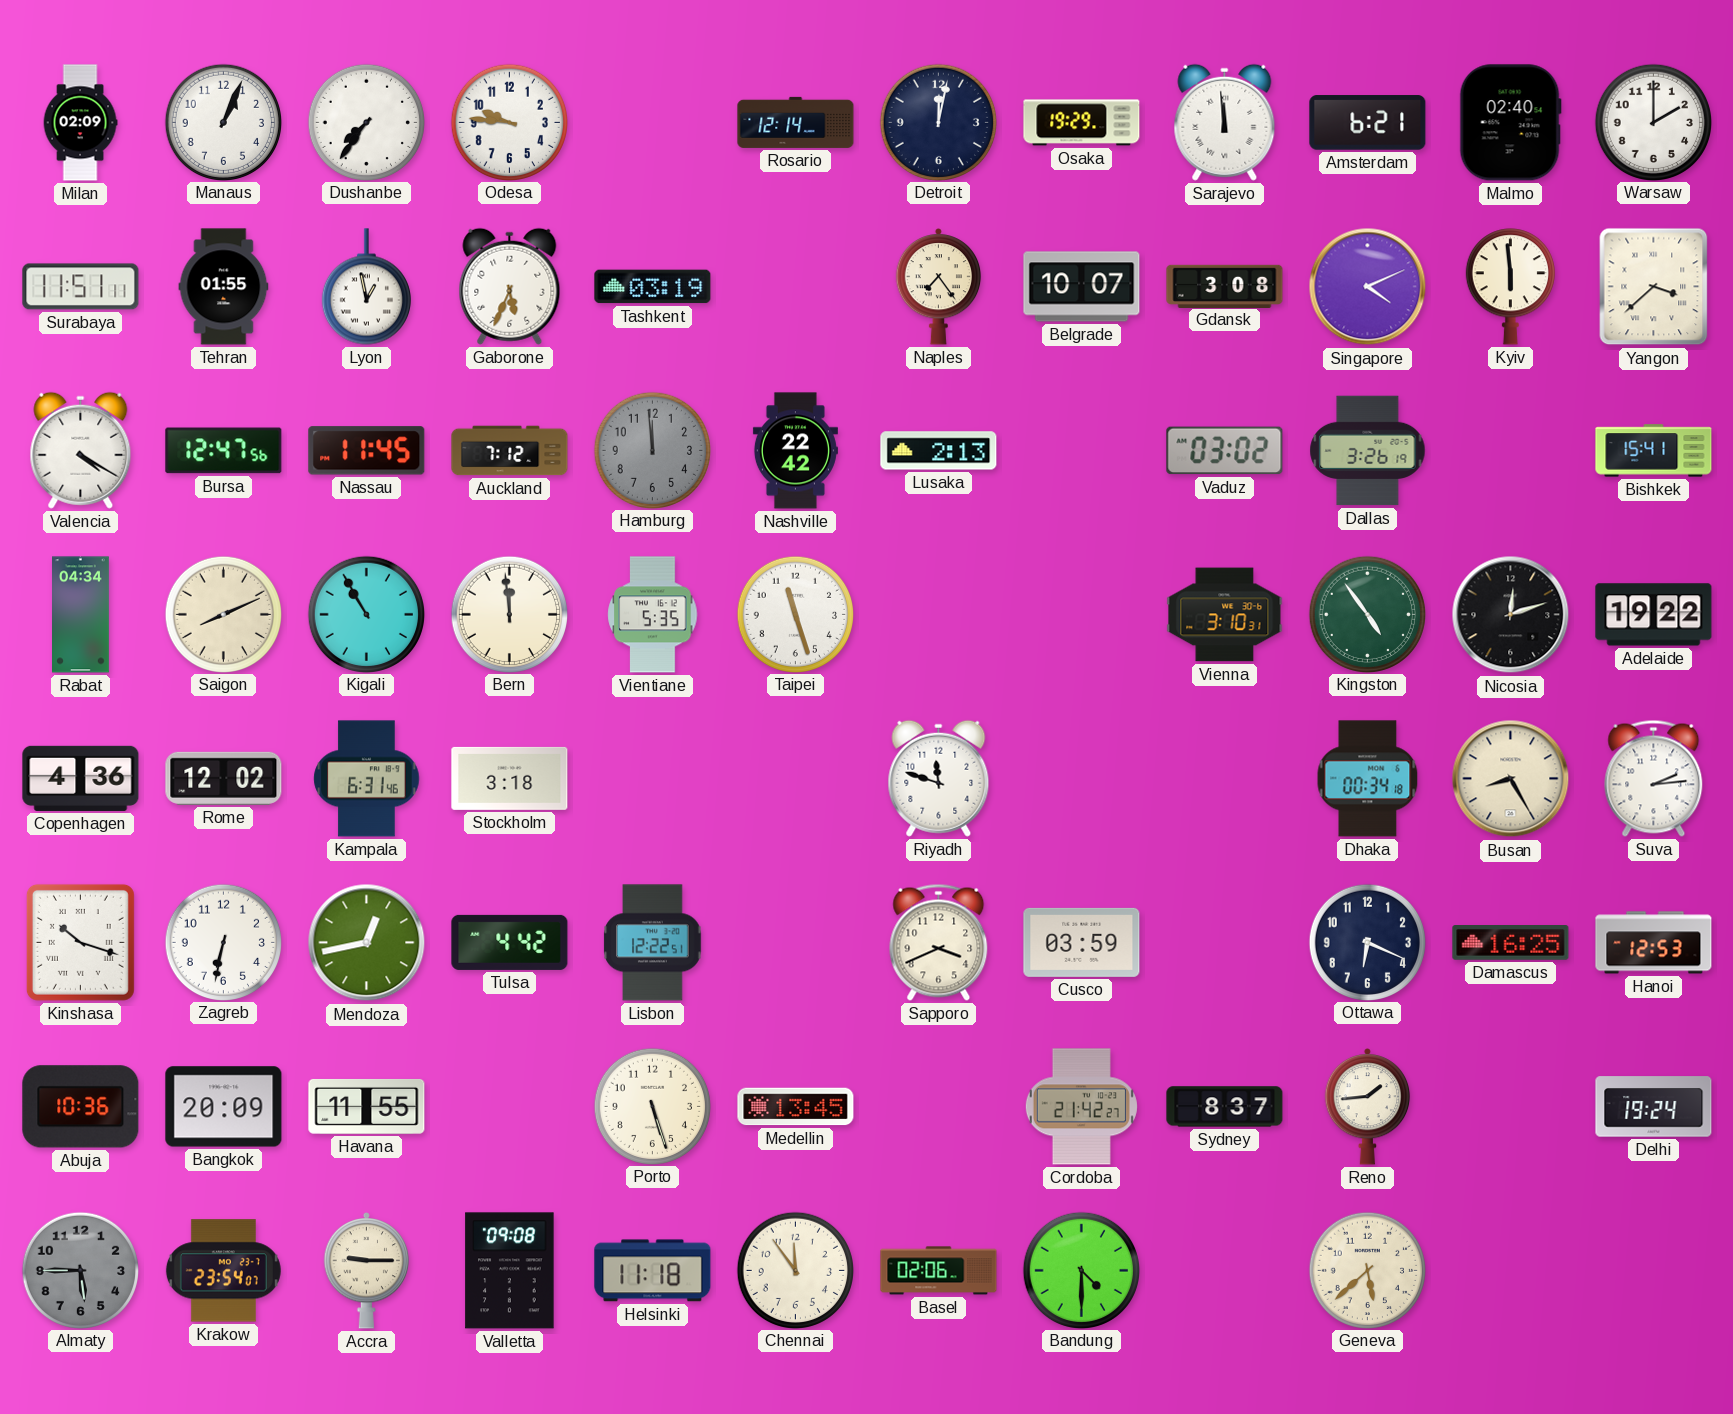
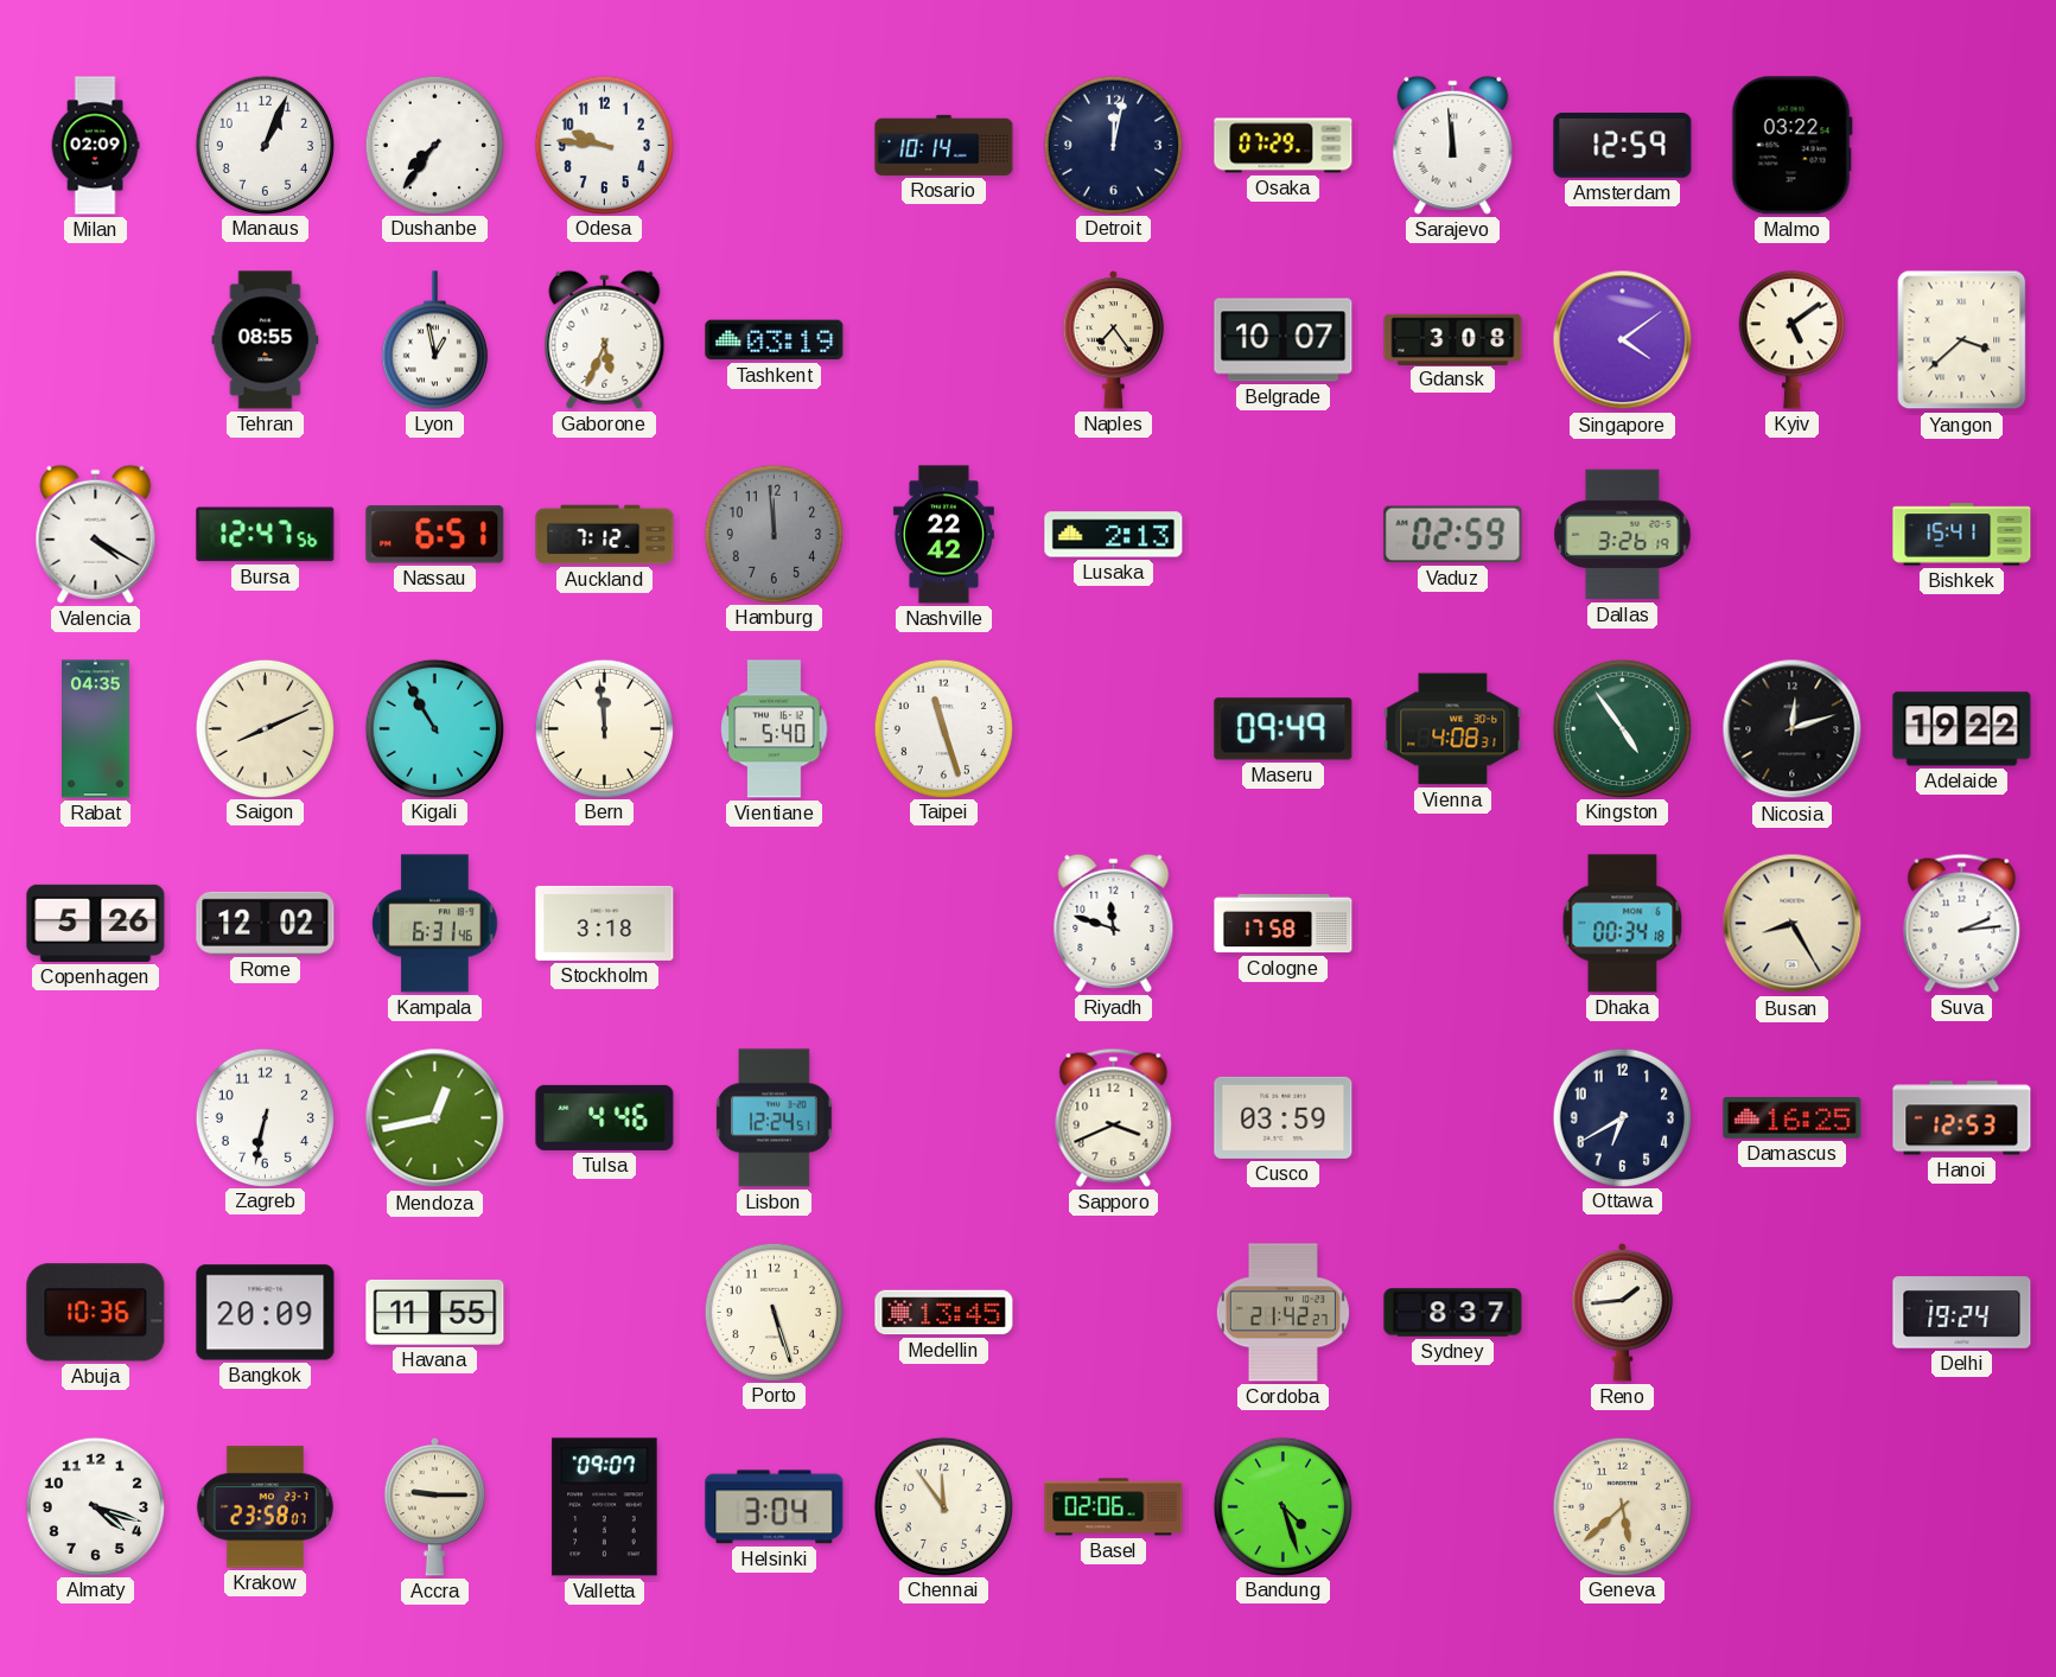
Rosario: 12:14 -> 10:14 (944, 145)
Osaka: 19:29 -> 07:29 (1284, 146)
Amsterdam: 6:21 -> 12:59 (1623, 146)
Malmo: 02:40 -> 03:22 (1791, 146)
Warsaw: 2:00 -> none (1653, 122)
Surabaya: 11:51 -> none (81, 287)
Tehran: 01:55 -> 08:55 (266, 340)
Singapore: 4:11 -> 4:09 (1623, 340)
Kyiv: 5:59 -> 5:09 (1791, 340)
Nassau: 11:45 -> 6:51 (435, 535)
Vaduz: 03:02 -> 02:59 (1453, 535)
Rabat: 04:34 -> 04:35 (96, 729)
Vientiane: 5:35 -> 5:40 (775, 729)
Maseru: none -> 09:49 (1284, 729)
Vienna: 3:10 -> 4:08 (1453, 729)
Copenhagen: 4:36 -> 5:26 (96, 923)
Cologne: none -> 17:58 (1284, 924)
Kinshasa: 10:18 -> none (80, 942)
Tulsa: 4:42 -> 4:46 (605, 1117)
Lisbon: 12:22 -> 12:24 (775, 1118)
Ottawa: 6:19 -> 6:40 (1622, 1117)
Almaty: 5:45 -> 4:18 (95, 1506)
Almaty dial: grey -> white (95, 1506)
Krakow: 23:54 -> 23:58 (265, 1507)
Valletta: 09:08 -> 09:07 (605, 1507)
Helsinki: 11:18 -> 3:04 (775, 1507)
Bandung: 4:30 -> 4:27 (1282, 1506)
